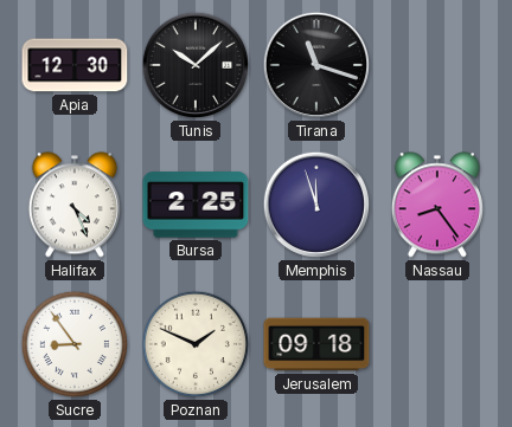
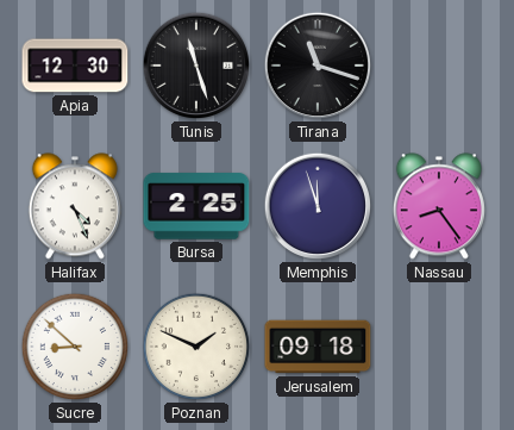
Tunis: 10:08 -> 11:27 (196, 66)
Sucre: 8:54 -> 8:52 (75, 347)
